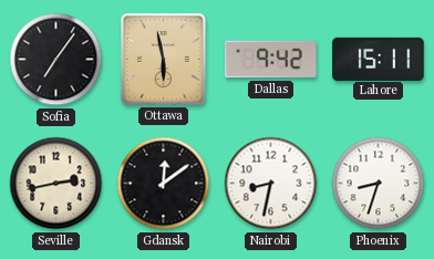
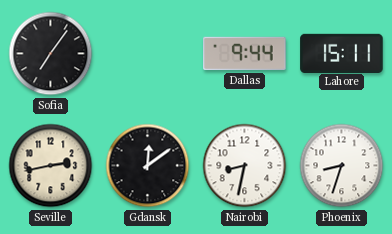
Ottawa: 5:58 -> none (164, 60)
Dallas: 9:42 -> 9:44 (245, 54)
